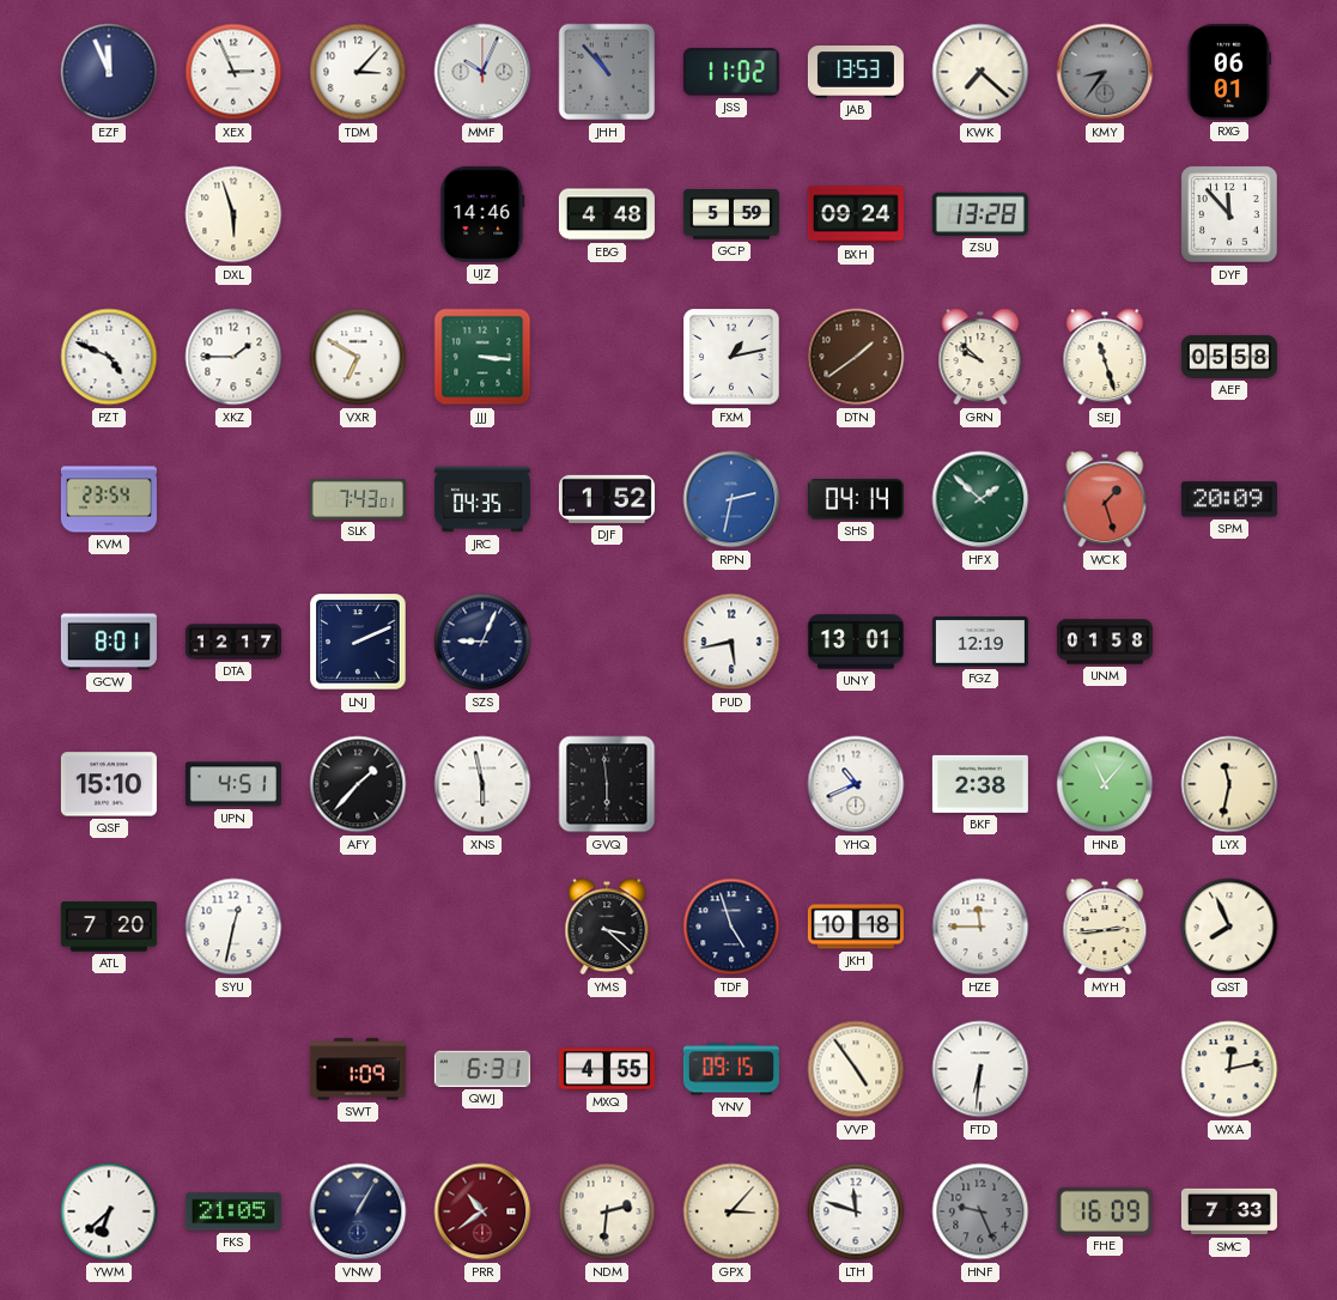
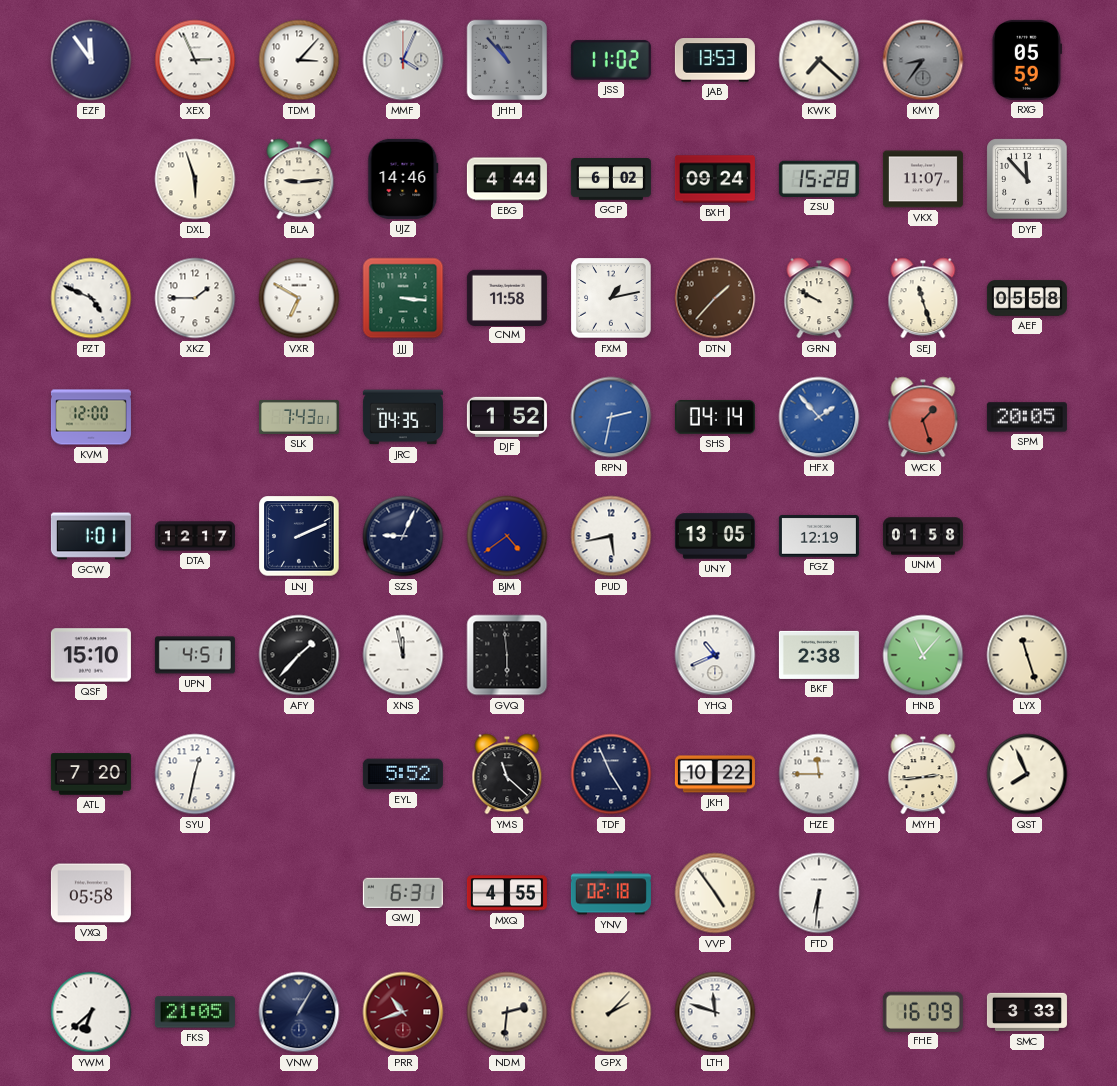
EZF: 11:56 -> 11:54 (91, 60)
MMF: 10:04 -> 4:04 (403, 60)
RXG: 06:01 -> 05:59 (1027, 60)
BLA: none -> 9:14 (299, 179)
EBG: 4:48 -> 4:44 (507, 179)
GCP: 5:59 -> 6:02 (611, 180)
ZSU: 13:28 -> 15:28 (819, 179)
VKX: none -> 11:07 (923, 179)
CNM: none -> 11:58 (507, 297)
DTN: 1:39 -> 1:37 (715, 298)
GRN: 9:52 -> 9:50 (819, 298)
KVM: 23:54 -> 12:00 (91, 417)
HFX: 1:52 -> 1:53 (819, 417)
HFX dial: green -> blue (819, 417)
SPM: 20:09 -> 20:05 (1027, 417)
GCW: 8:01 -> 1:01 (91, 536)
BJM: none -> 4:39 (507, 536)
UNY: 13:01 -> 13:05 (715, 536)
XNS: 5:58 -> 11:58 (403, 655)
LYX: 11:32 -> 11:27 (1027, 655)
EYL: none -> 5:52 (403, 774)
YMS: 3:22 -> 11:22 (507, 774)
TDF: 4:57 -> 4:56 (611, 774)
JKH: 10:18 -> 10:22 (715, 774)
VXQ: none -> 05:58 (91, 893)
SWT: 1:09 -> none (358, 1069)
YNV: 09:15 -> 02:18 (611, 893)
WXA: 12:13 -> none (1229, 1069)
PRR: 10:39 -> 10:42 (403, 1012)
GPX: 3:07 -> 2:07 (611, 1012)
HNF: 9:26 -> none (980, 1211)
SMC: 7:33 -> 3:33 (1027, 1012)
